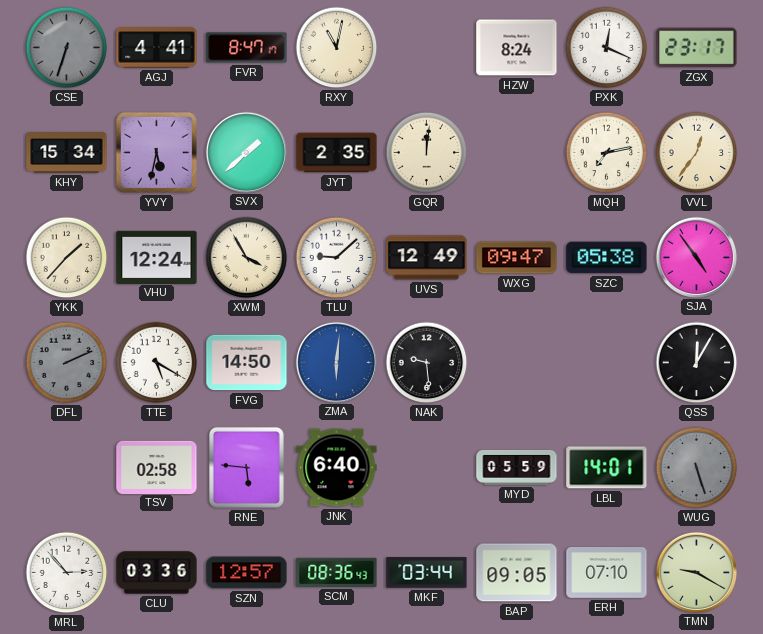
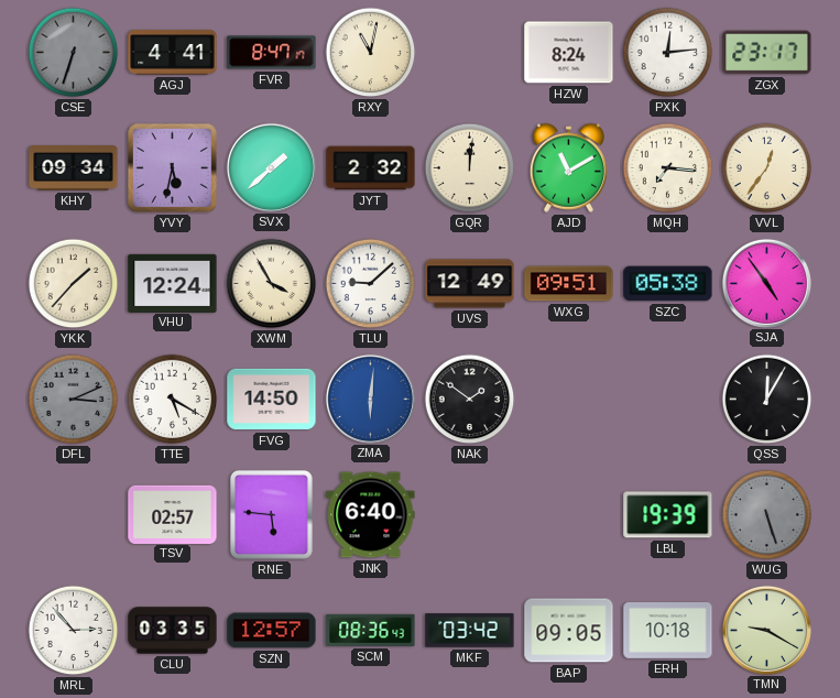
PXK: 12:19 -> 12:14 (668, 53)
KHY: 15:34 -> 09:34 (74, 168)
JYT: 2:35 -> 2:32 (371, 168)
AJD: none -> 11:10 (568, 167)
MQH: 7:13 -> 7:16 (668, 168)
WXG: 09:47 -> 09:51 (569, 284)
DFL: 2:11 -> 3:11 (74, 400)
NAK: 9:29 -> 1:51 (470, 400)
TSV: 02:58 -> 02:57 (173, 514)
MYD: 05:59 -> none (517, 468)
LBL: 14:01 -> 19:39 (668, 515)
CLU: 03:36 -> 03:35 (173, 631)
MKF: 03:44 -> 03:42 (470, 631)
ERH: 07:10 -> 10:18 (668, 631)
